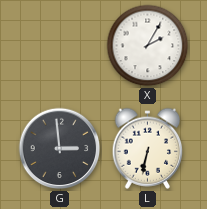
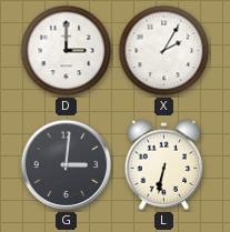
D: none -> 3:00 (67, 51)
G: 2:59 -> 3:01 (67, 165)
